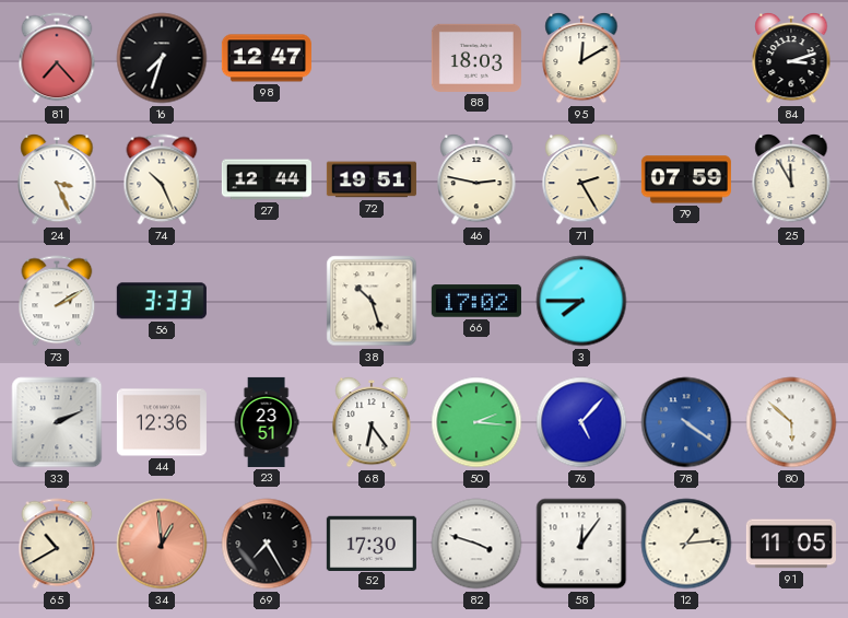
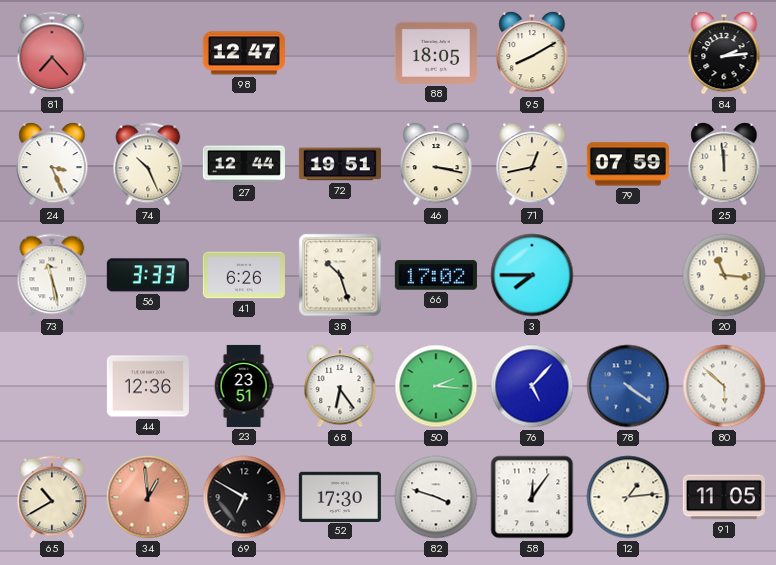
16: 7:33 -> none (162, 58)
88: 18:03 -> 18:05 (436, 53)
95: 12:10 -> 8:10 (532, 53)
84: 3:12 -> 2:14 (724, 53)
46: 2:47 -> 3:17 (436, 164)
71: 2:25 -> 12:43 (532, 164)
25: 11:55 -> 11:59 (724, 164)
73: 2:10 -> 11:28 (52, 275)
41: none -> 6:26 (244, 275)
20: none -> 11:16 (724, 275)
33: 2:11 -> none (57, 422)
69: 7:25 -> 6:50 (244, 497)
